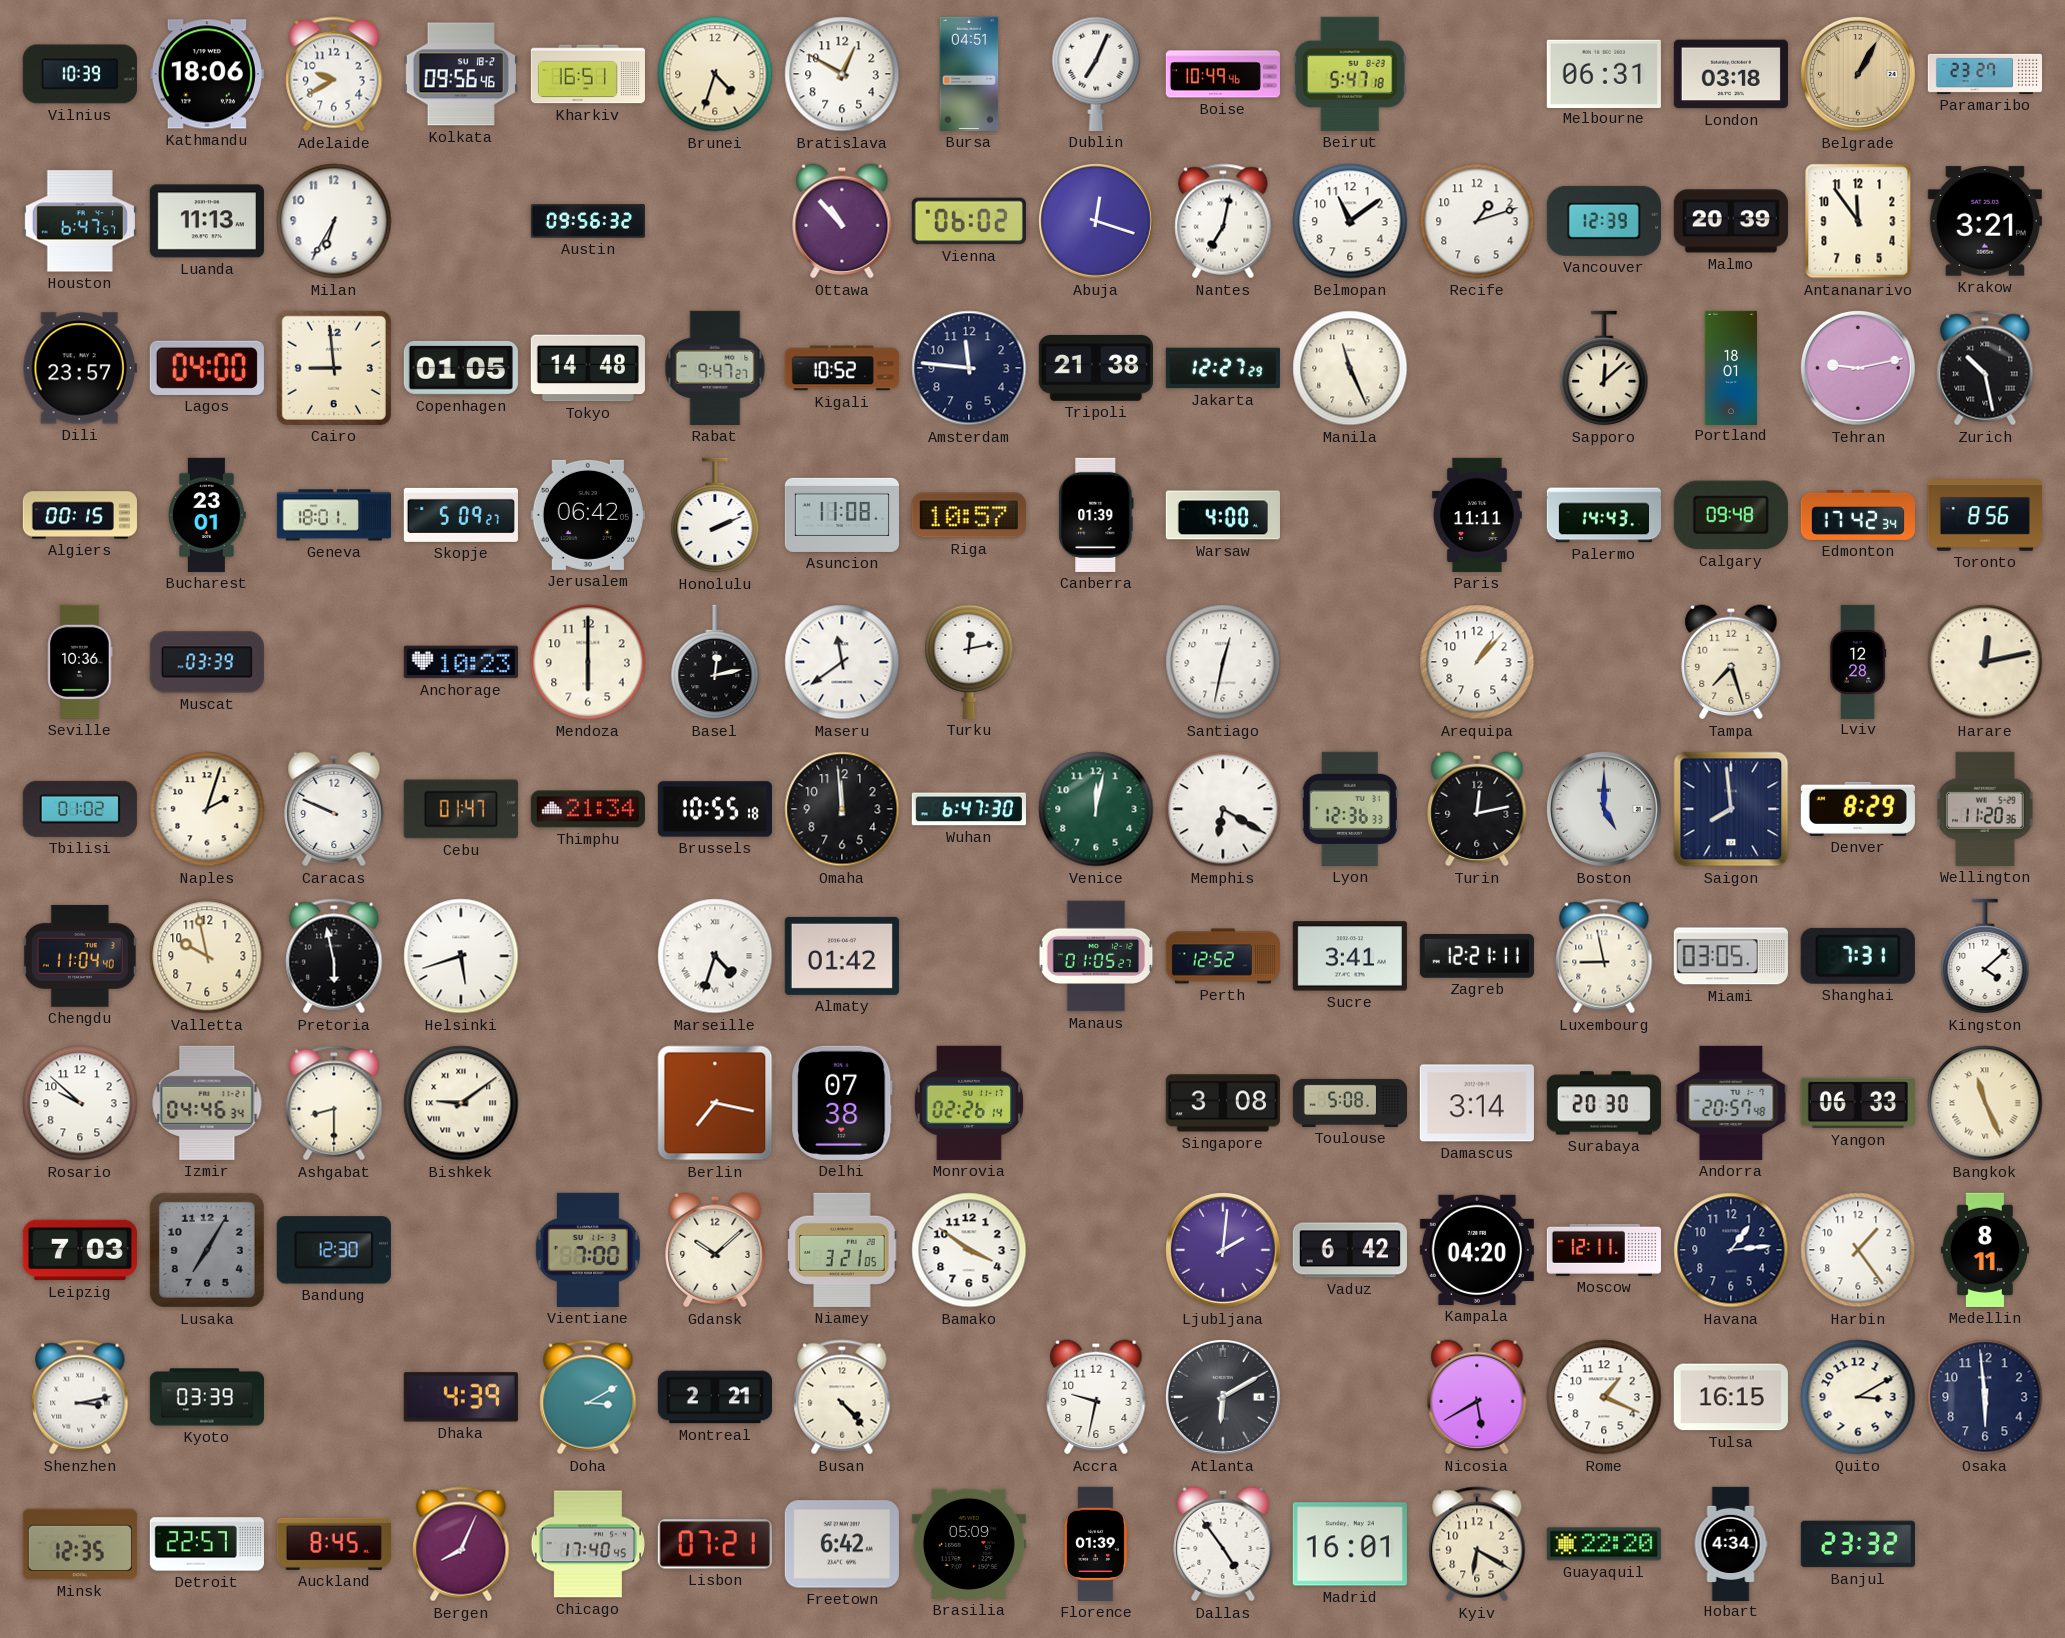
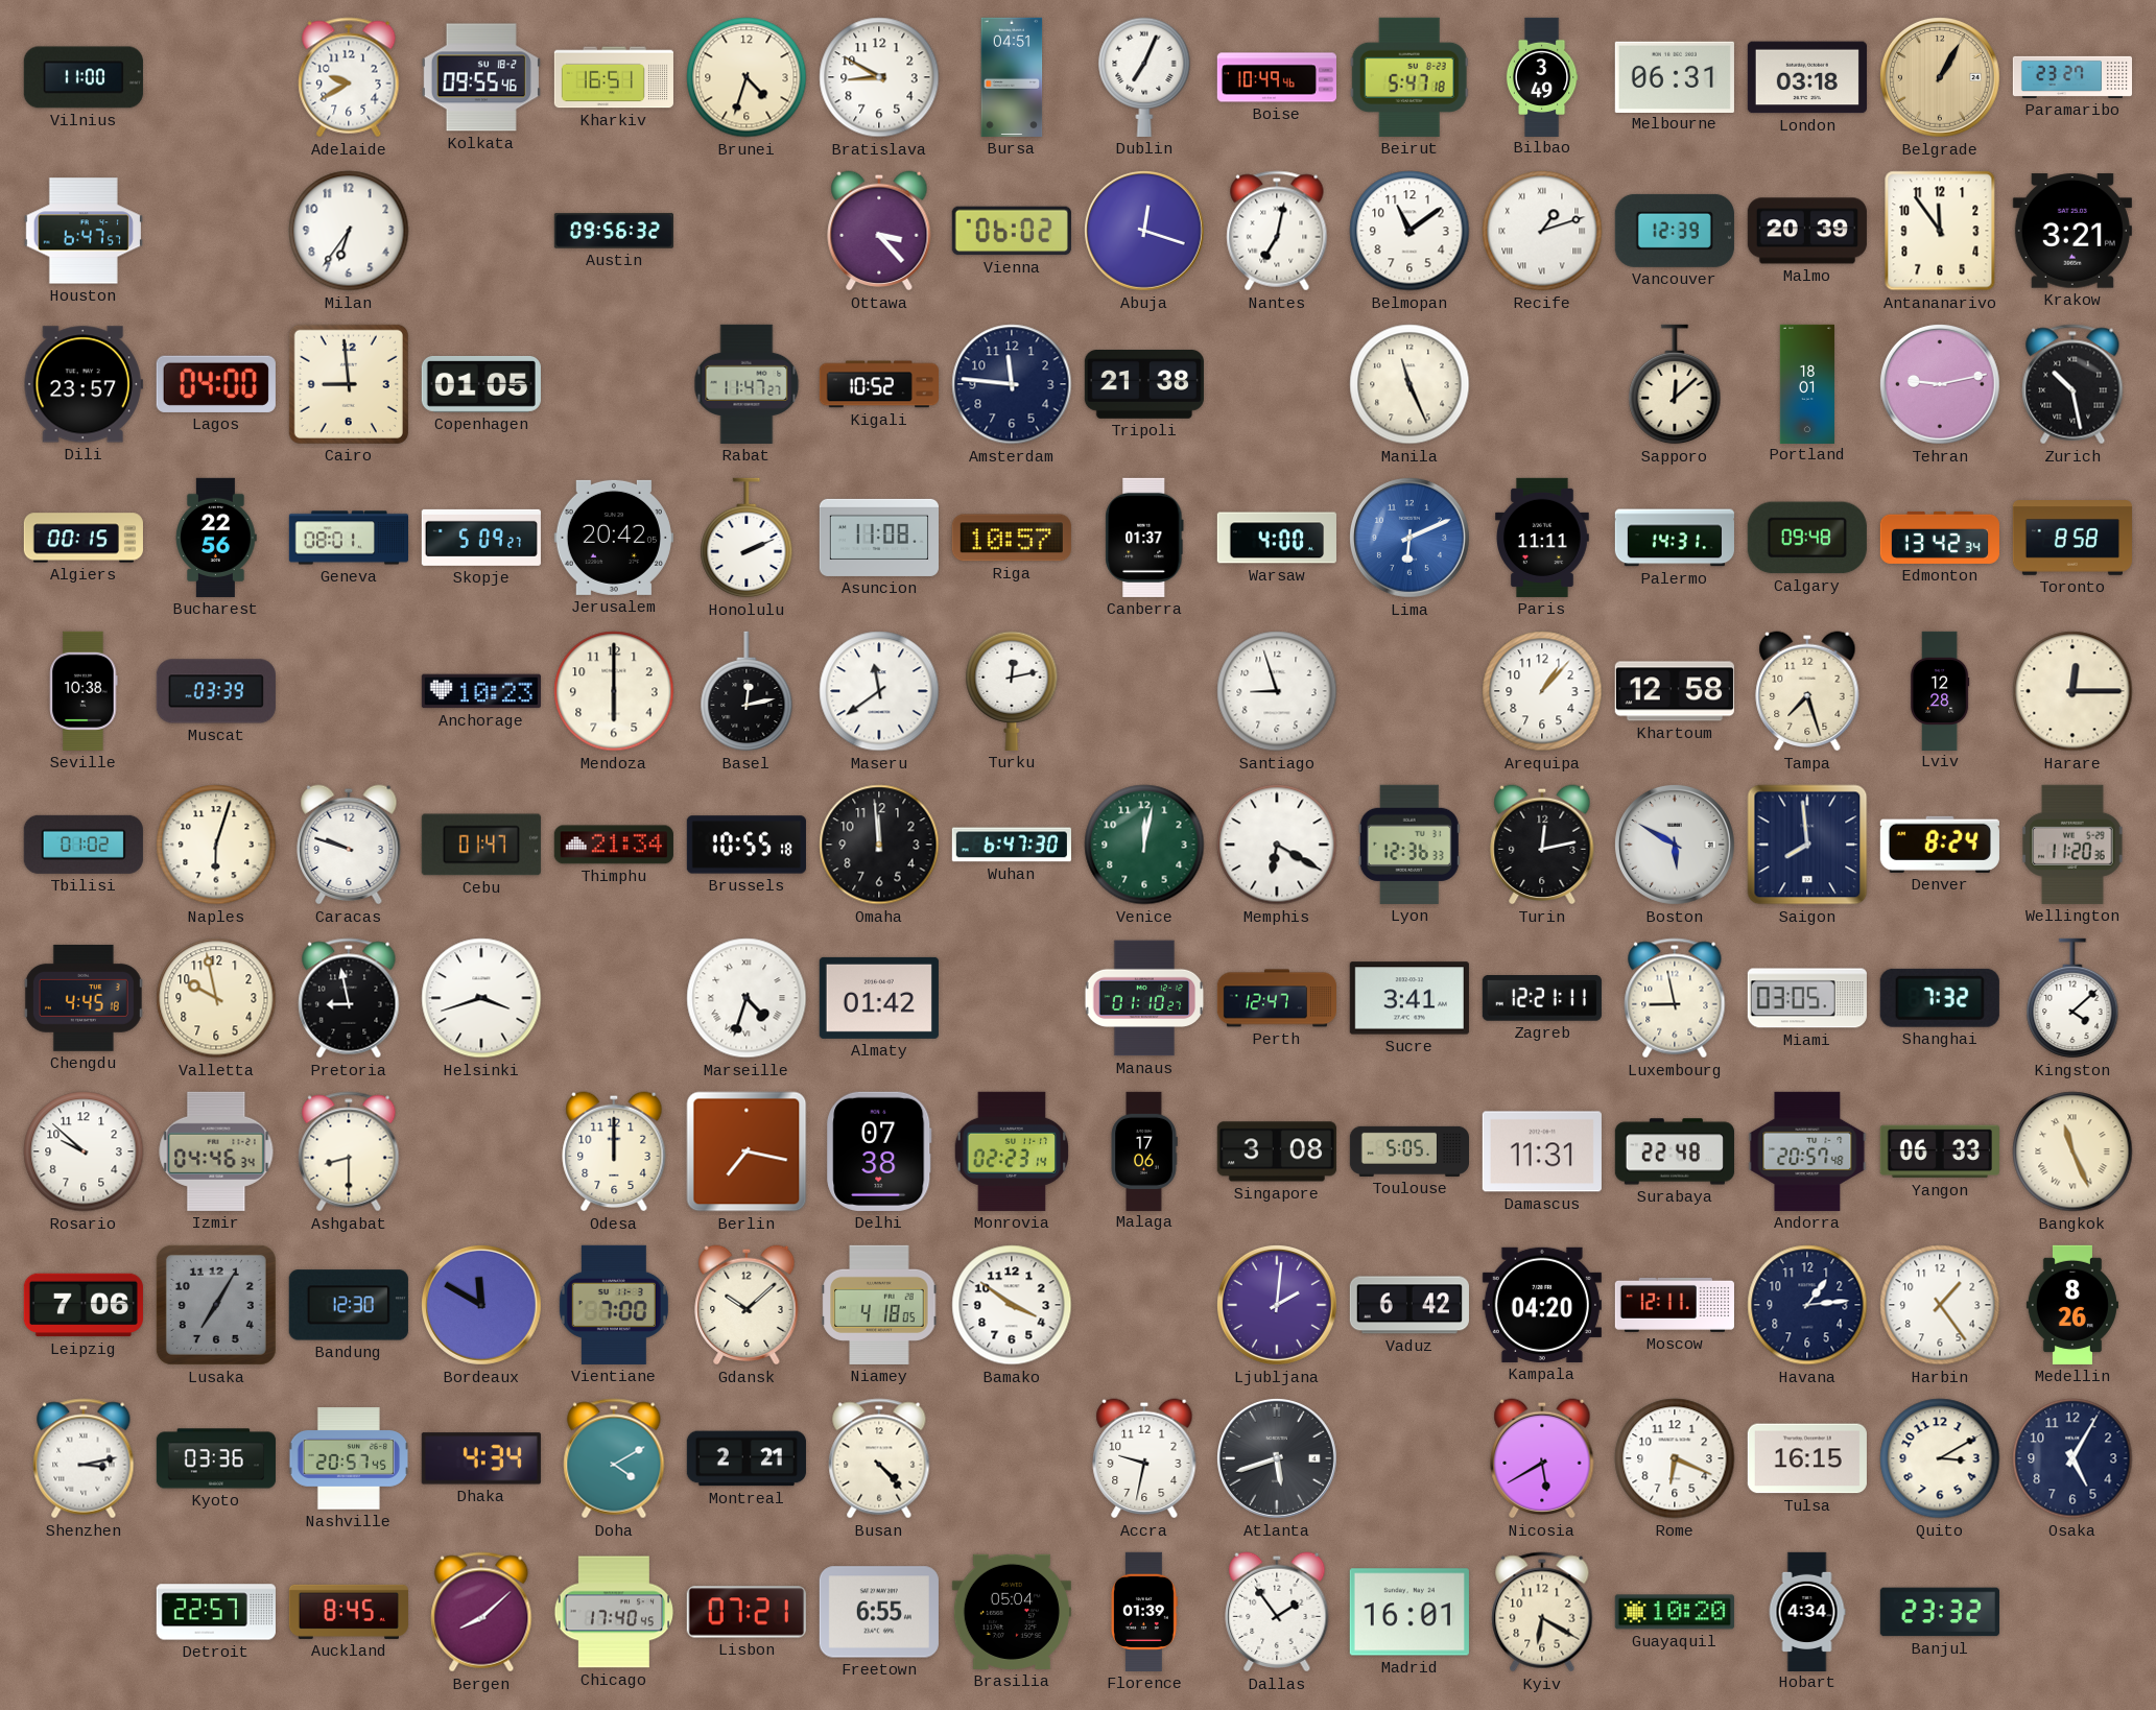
Vilnius: 10:39 -> 11:00 (84, 77)
Kathmandu: 18:06 -> none (207, 74)
Kolkata: 09:56 -> 09:55 (481, 77)
Bratislava: 12:50 -> 8:50 (879, 77)
Bilbao: none -> 3:49 (1542, 76)
Luanda: 11:13 -> none (207, 221)
Milan: 6:35 -> 6:36 (349, 231)
Ottawa: 10:53 -> 3:23 (879, 231)
Recife numerals: Arabic -> Roman (1542, 231)
Tokyo: 14:48 -> none (588, 368)
Rabat: 9:47 -> 11:47 (747, 384)
Jakarta: 12:27 -> none (1223, 368)
Bucharest: 23:01 -> 22:56 (216, 538)
Geneva: 18:01 -> 08:01 (348, 538)
Jerusalem: 06:42 -> 20:42 (614, 538)
Canberra: 01:39 -> 01:37 (1144, 538)
Lima: none -> 6:11 (1409, 538)
Palermo: 14:43 -> 14:31 (1675, 538)
Edmonton: 17:42 -> 13:42 (1940, 538)
Toronto: 8:56 -> 8:58 (2072, 539)
Seville: 10:36 -> 10:38 (84, 691)
Santiago: 12:32 -> 8:57 (1277, 691)
Khartoum: none -> 12:58 (1675, 691)
Harare: 12:13 -> 12:15 (2072, 691)
Naples: 2:03 -> 6:03 (216, 845)
Caracas: 9:49 -> 9:48 (349, 845)
Boston: 5:00 -> 5:50 (1675, 845)
Denver: 8:29 -> 8:24 (1940, 845)
Chengdu: 11:04 -> 4:45 (84, 998)
Pretoria: 5:58 -> 8:58 (349, 998)
Helsinki: 5:42 -> 3:42 (481, 998)
Manaus: 01:05 -> 01:10 (1144, 998)
Perth: 12:52 -> 12:47 (1276, 998)
Shanghai: 7:31 -> 7:32 (1940, 998)
Bishkek: 9:09 -> none (461, 1103)
Odesa: none -> 12:00 (614, 1151)
Monrovia: 02:26 -> 02:23 (1012, 1151)
Malaga: none -> 17:06 (1144, 1150)
Toulouse: 5:08 -> 5:05 (1408, 1151)
Damascus: 3:14 -> 11:31 (1542, 1151)
Surabaya: 20:30 -> 22:48 (1675, 1151)
Leipzig: 7:03 -> 7:06 (84, 1305)
Bordeaux: none -> 11:50 (481, 1305)
Niamey: 3:21 -> 4:18 (879, 1305)
Medellin: 8:11 -> 8:26 (2072, 1305)
Kyoto: 03:39 -> 03:36 (216, 1458)
Nashville: none -> 20:57 (348, 1458)
Dhaka: 4:39 -> 4:34 (481, 1458)
Doha: 3:10 -> 4:10 (614, 1458)
Atlanta: 6:10 -> 5:42 (1277, 1458)
Rome: 1:19 -> 6:19 (1675, 1458)
Osaka: 5:59 -> 5:05 (2072, 1458)
Minsk: 12:35 -> none (80, 1544)
Bergen: 8:04 -> 8:08 (481, 1612)
Freetown: 6:42 -> 6:55 (879, 1612)
Brasilia: 05:09 -> 05:04 (1012, 1612)
Dallas: 4:54 -> 1:54 (1277, 1612)
Guayaquil: 22:20 -> 10:20 (1675, 1612)
